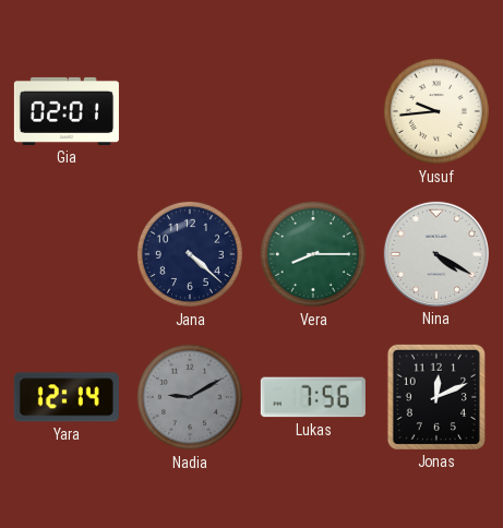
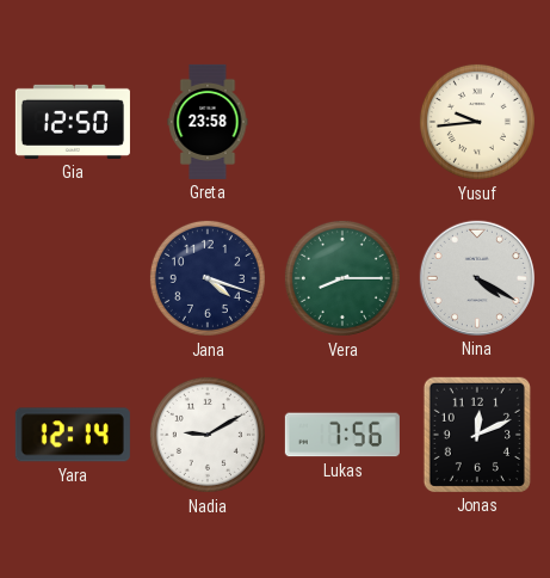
Gia: 02:01 -> 12:50 (73, 122)
Greta: none -> 23:58 (208, 122)
Jana: 4:22 -> 4:18 (208, 278)
Nadia dial: grey -> white (208, 435)
